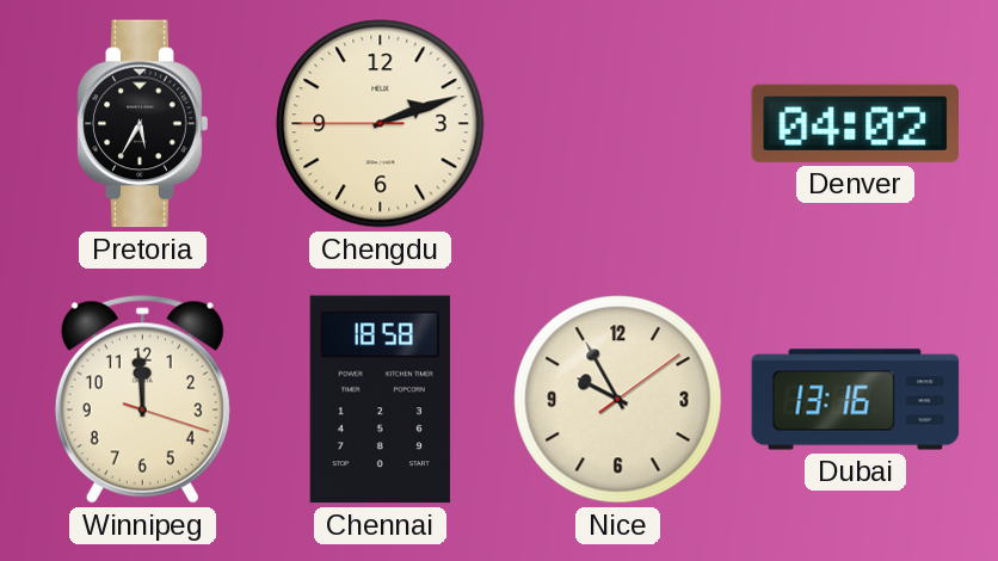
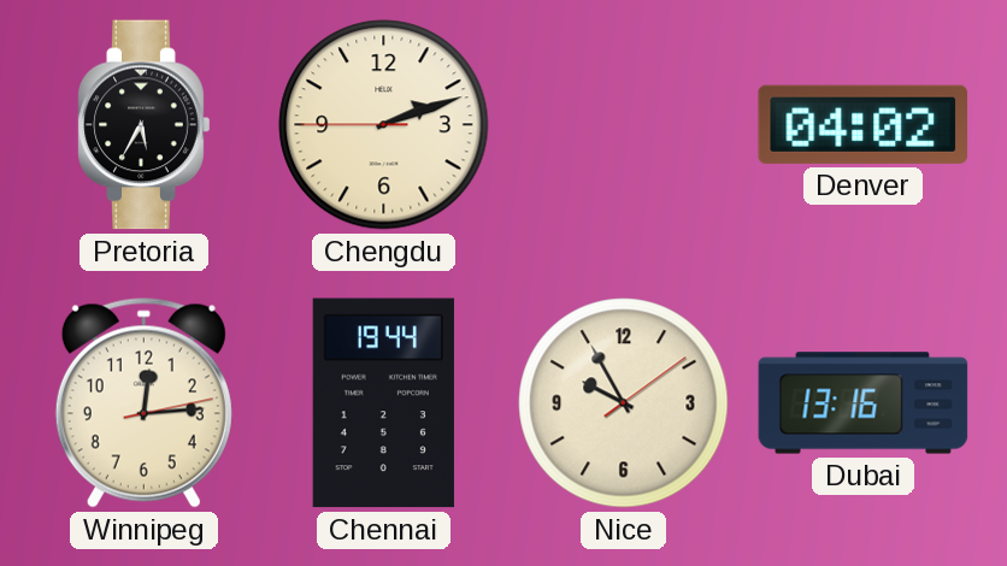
Winnipeg: 11:59 -> 12:14 (143, 403)
Chennai: 18:58 -> 19:44 (383, 403)
